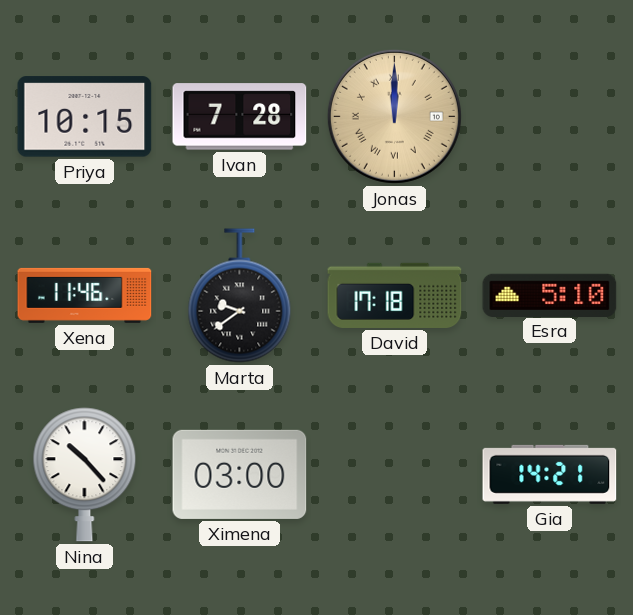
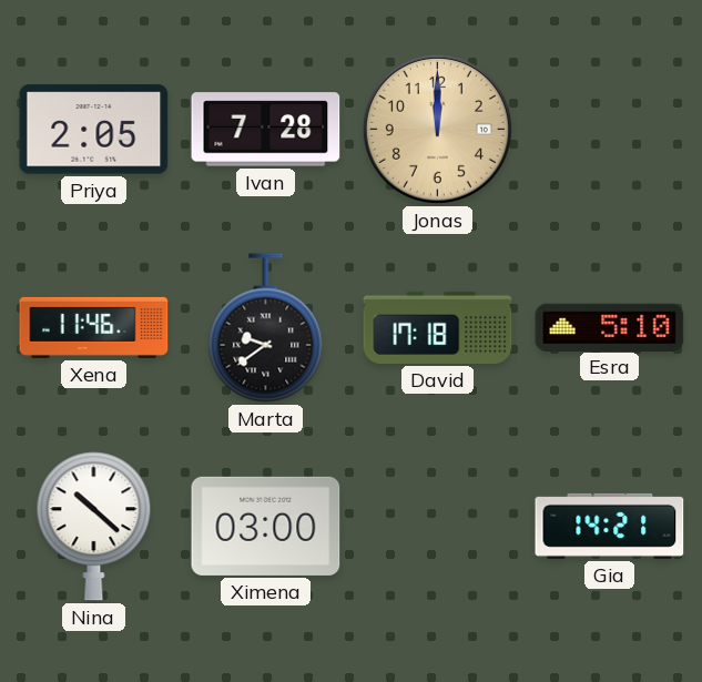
Priya: 10:15 -> 2:05 (94, 130)
Jonas numerals: Roman -> Arabic (437, 129)
Nina: 10:23 -> 10:22 (94, 527)
